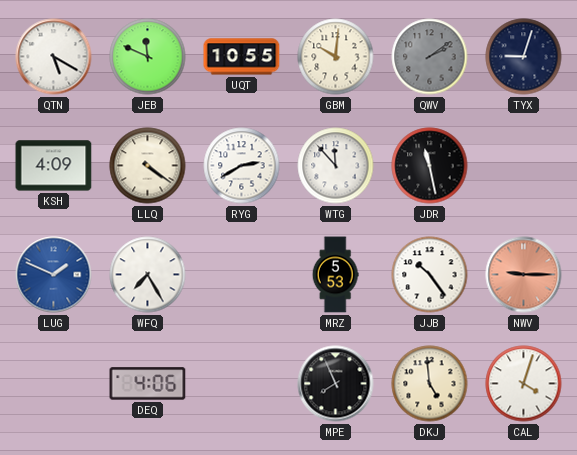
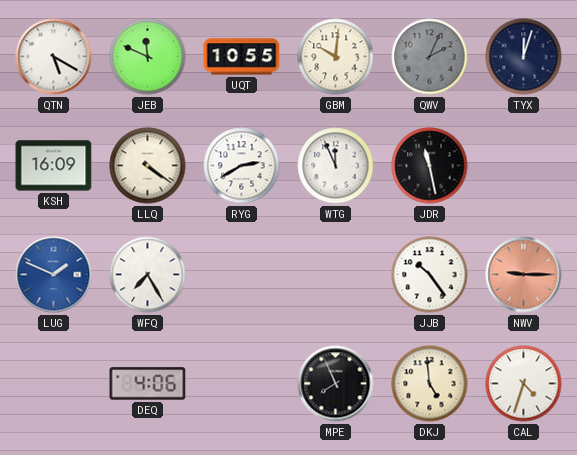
QWV: 2:09 -> 2:04 (430, 57)
TYX: 9:03 -> 12:03 (524, 57)
KSH: 4:09 -> 16:09 (54, 166)
WTG: 11:53 -> 11:56 (336, 166)
MRZ: 5:53 -> none (335, 275)
CAL: 4:03 -> 4:33 (524, 384)
